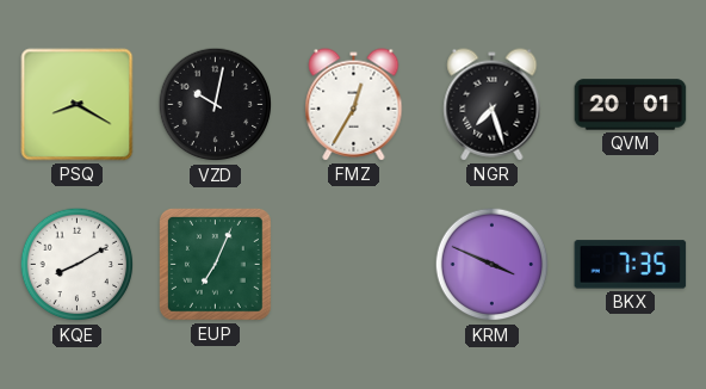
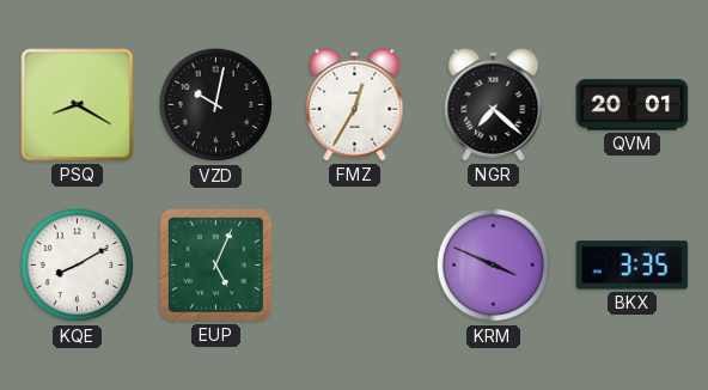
NGR: 7:27 -> 7:22 (494, 105)
EUP: 7:04 -> 5:04 (216, 266)
BKX: 7:35 -> 3:35 (633, 266)
